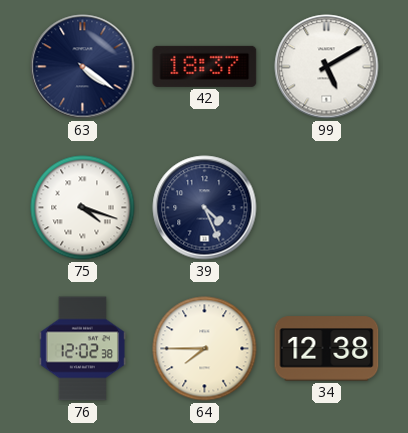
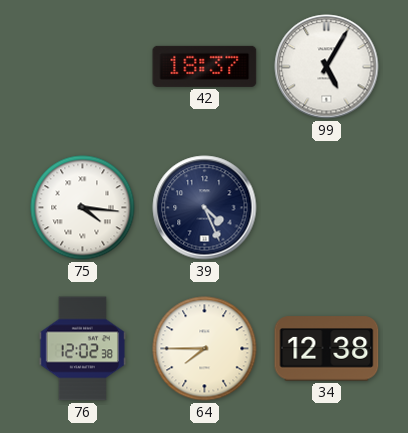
63: 4:21 -> none (83, 67)
99: 5:10 -> 5:05 (327, 67)
75: 4:18 -> 4:16 (83, 208)
